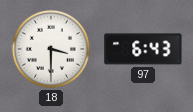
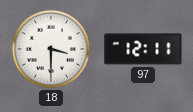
97: 6:43 -> 12:11 (143, 49)
